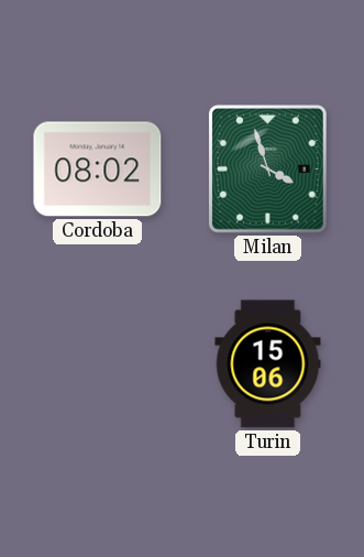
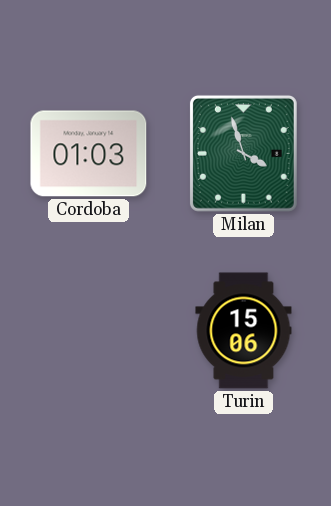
Cordoba: 08:02 -> 01:03 (89, 154)
